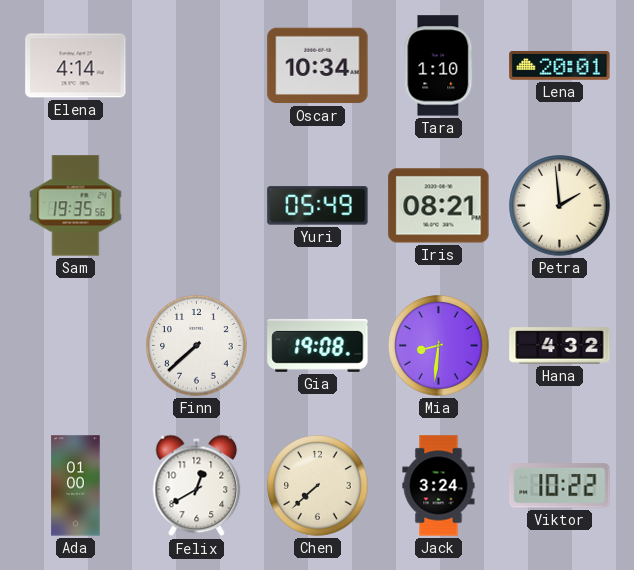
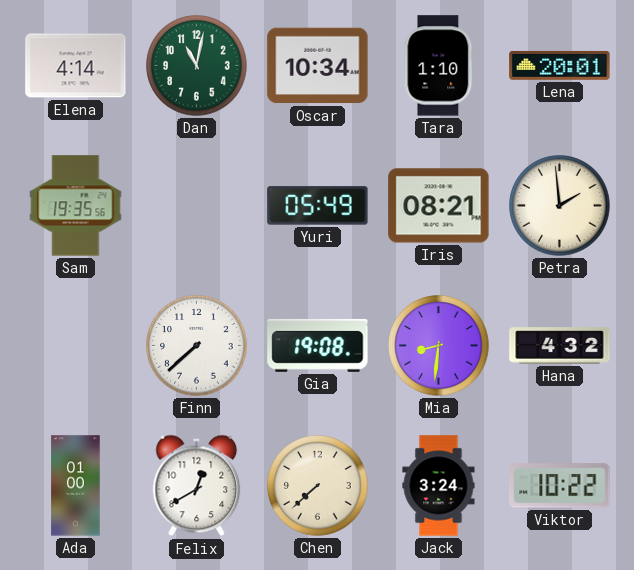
Dan: none -> 11:02 (197, 66)
